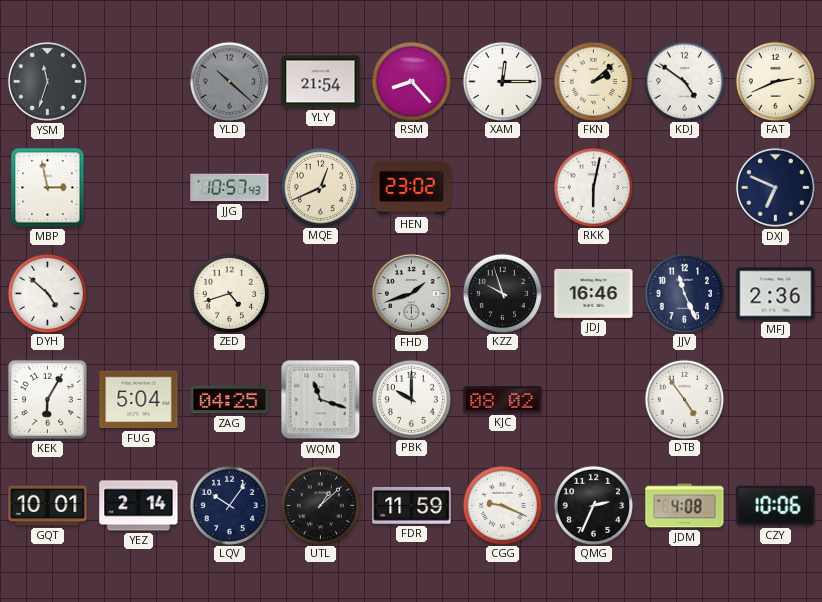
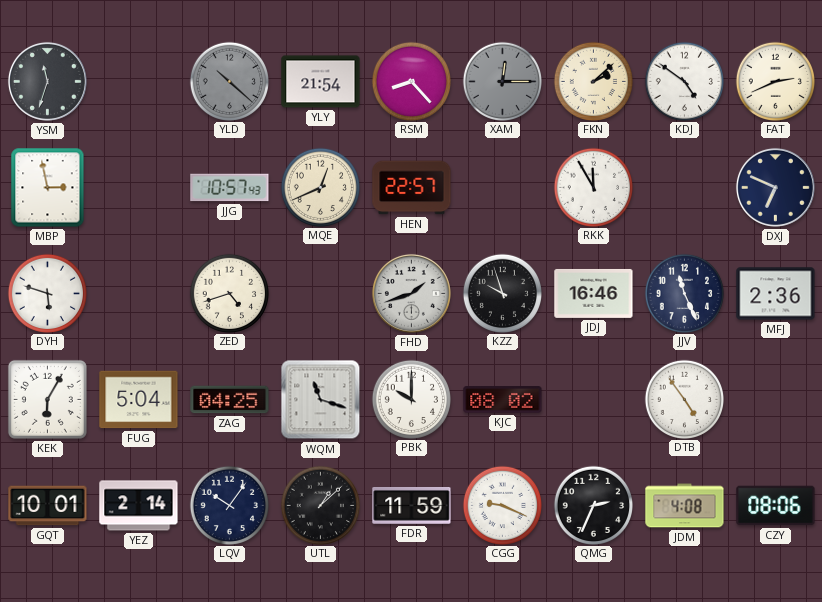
XAM dial: white -> grey (502, 81)
HEN: 23:02 -> 22:57 (412, 188)
RKK: 6:02 -> 11:55 (593, 187)
DYH: 4:52 -> 5:48 (47, 293)
CZY: 10:06 -> 08:06 (776, 506)
